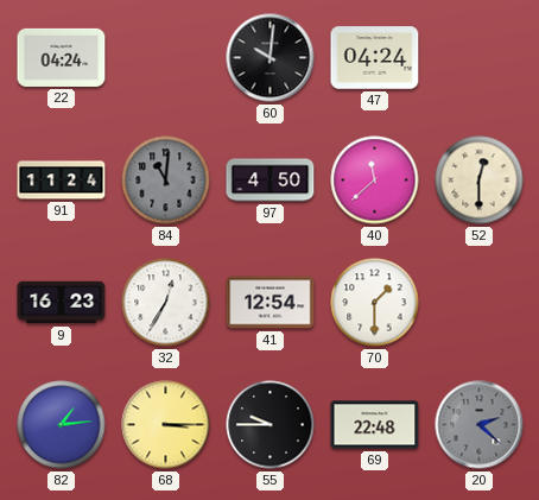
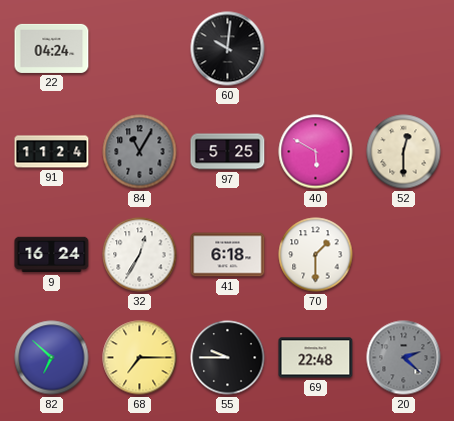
47: 04:24 -> none (375, 58)
84: 11:01 -> 11:05 (140, 152)
97: 4:50 -> 5:25 (228, 152)
40: 11:38 -> 5:50 (316, 152)
9: 16:23 -> 16:24 (52, 255)
41: 12:54 -> 6:18 (228, 255)
82: 1:14 -> 6:52 (52, 358)
68: 3:15 -> 7:15 (140, 358)
